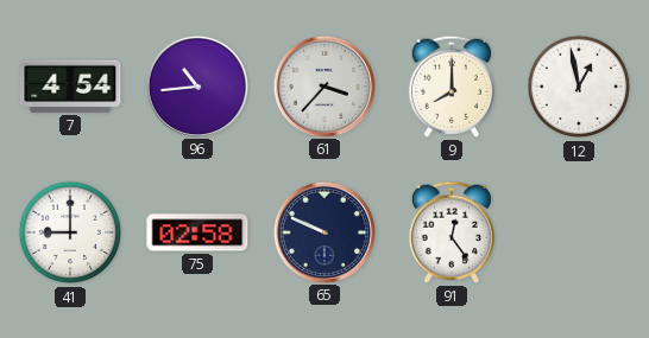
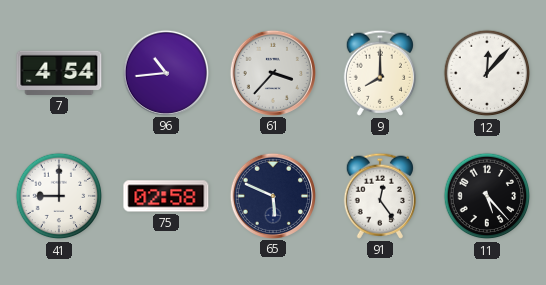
12: 12:58 -> 12:07 (487, 73)
65: 9:49 -> 5:49 (272, 195)
11: none -> 5:23 (487, 196)
